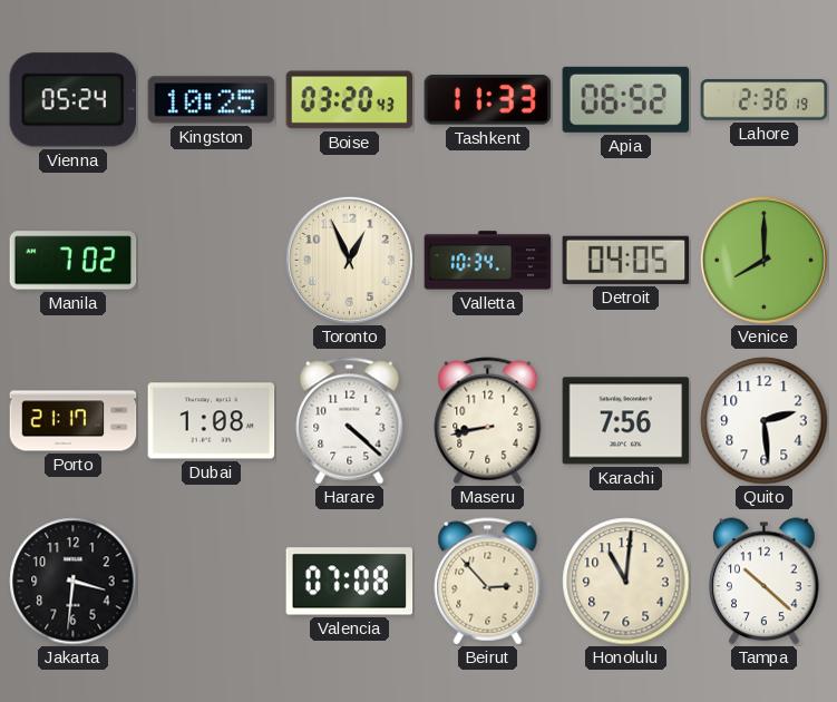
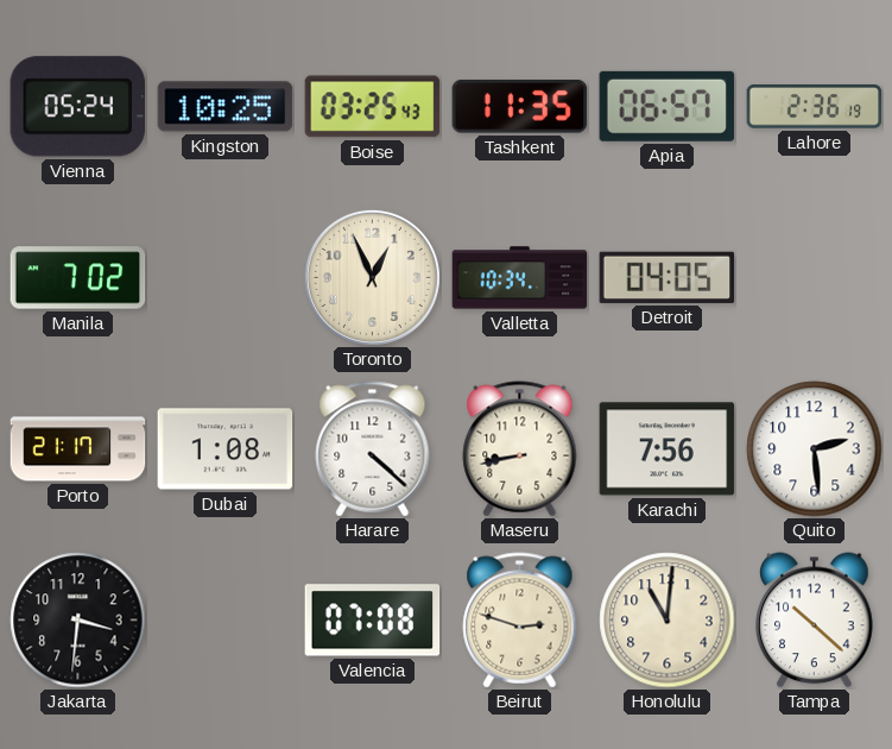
Boise: 03:20 -> 03:25 (373, 107)
Tashkent: 11:33 -> 11:35 (520, 107)
Apia: 06:52 -> 06:57 (666, 106)
Venice: 8:00 -> none (763, 260)
Beirut: 2:53 -> 2:48 (520, 621)
